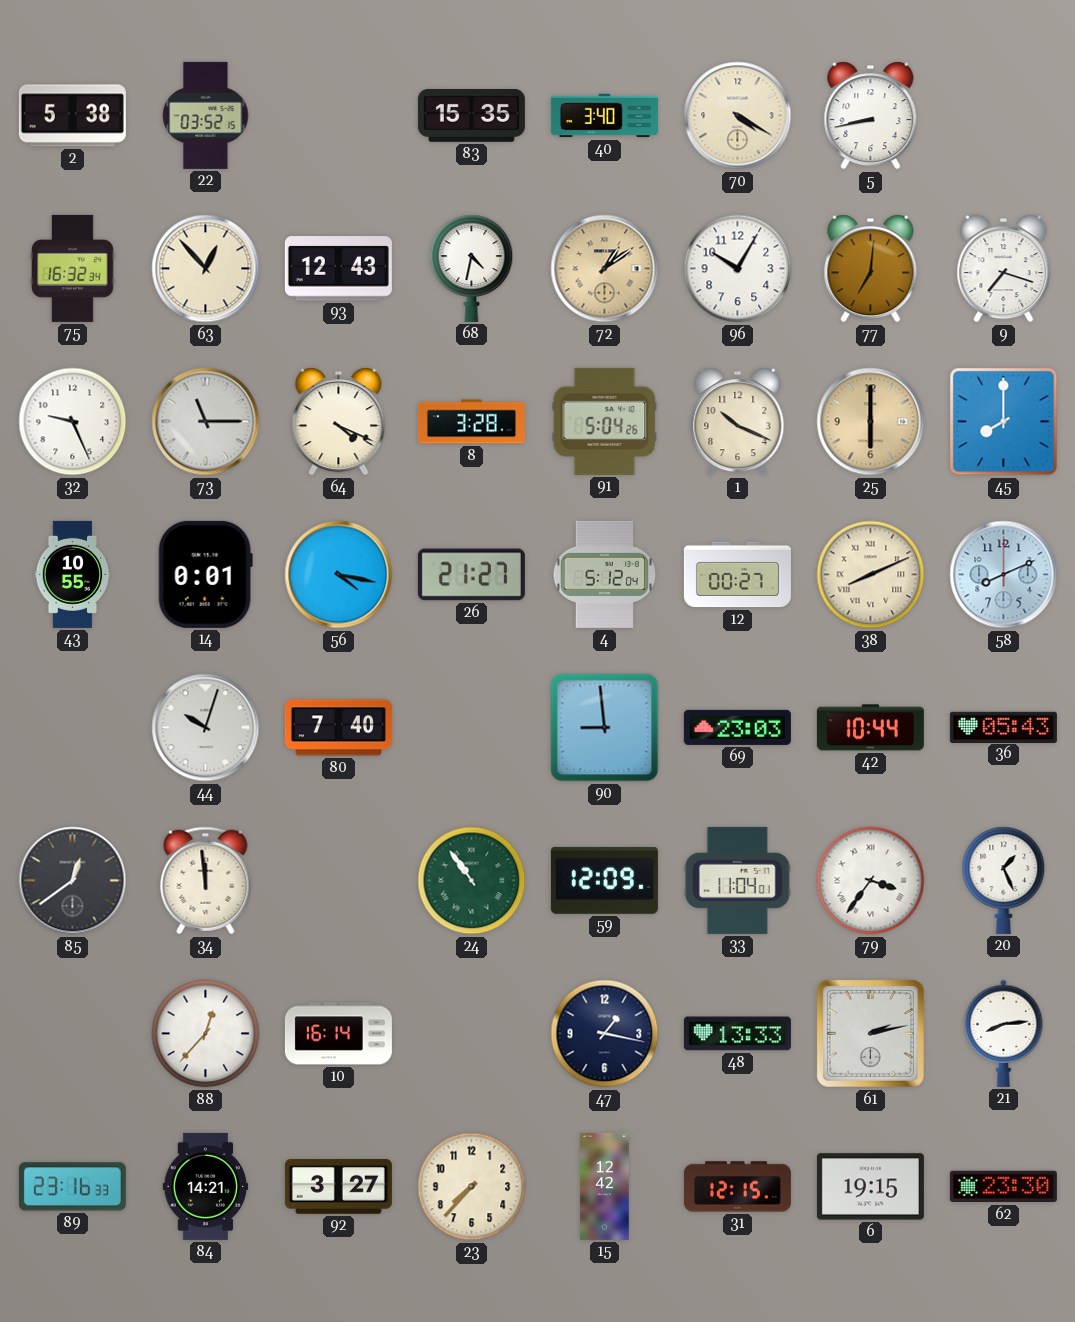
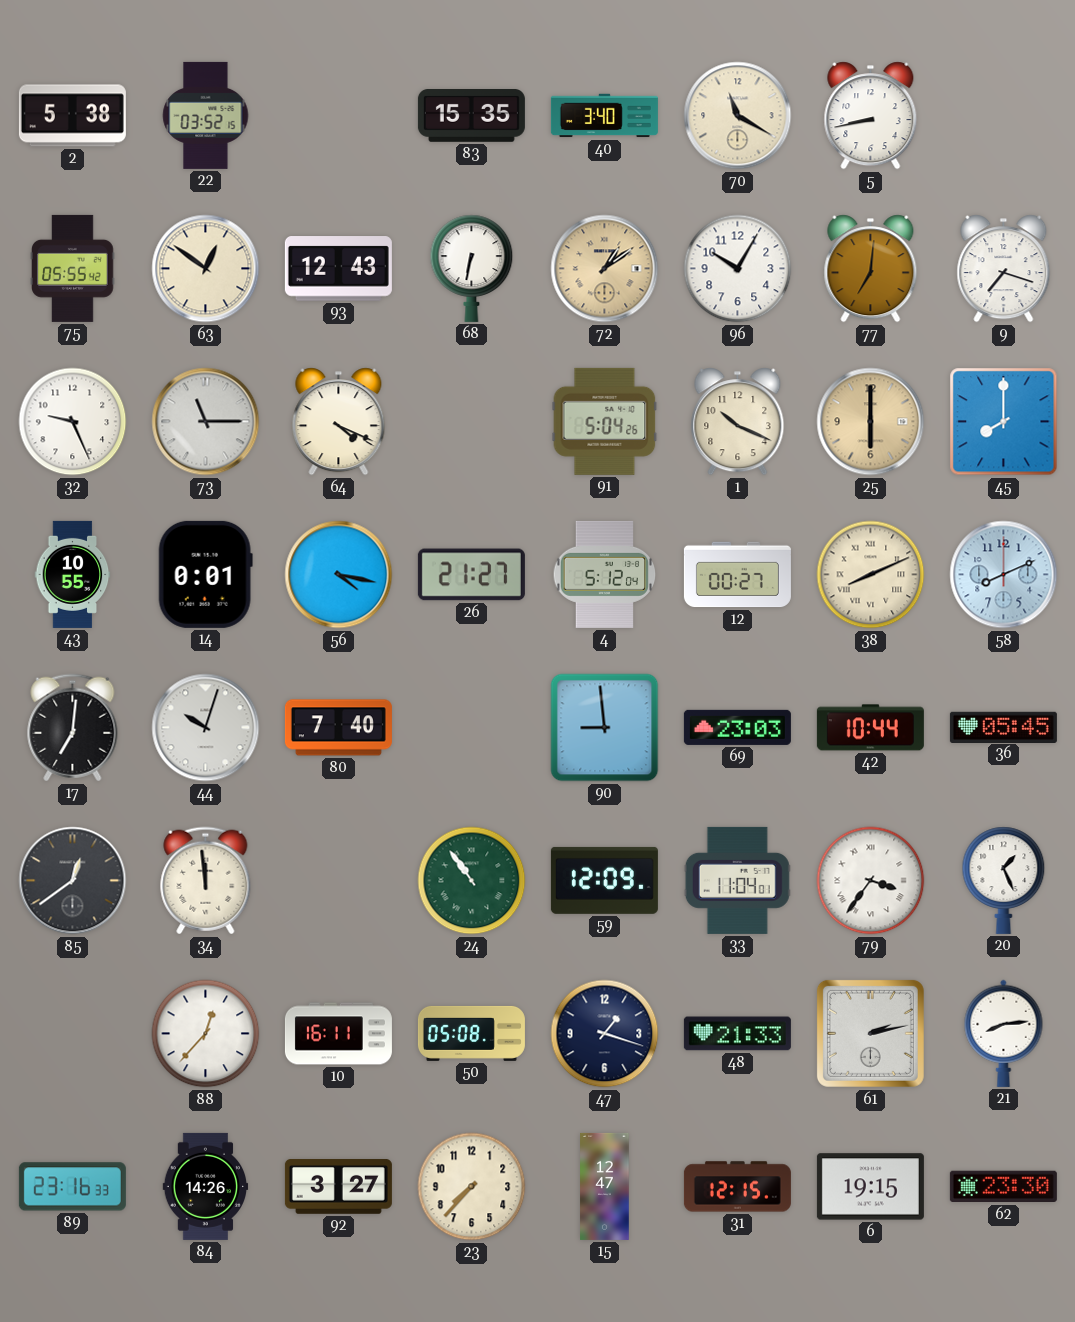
70: 4:20 -> 11:20 (738, 116)
75: 16:32 -> 05:55 (73, 268)
63: 12:53 -> 12:51 (206, 269)
68: 4:32 -> 6:32 (472, 268)
8: 3:28 -> none (471, 422)
17: none -> 7:01 (73, 728)
36: 05:43 -> 05:45 (1003, 727)
10: 16:14 -> 16:11 (338, 1034)
50: none -> 05:08 (471, 1033)
47: 1:17 -> 1:18 (605, 1034)
48: 13:33 -> 21:33 (737, 1034)
84: 14:21 -> 14:26 (206, 1186)
15: 12:42 -> 12:47 (605, 1186)
